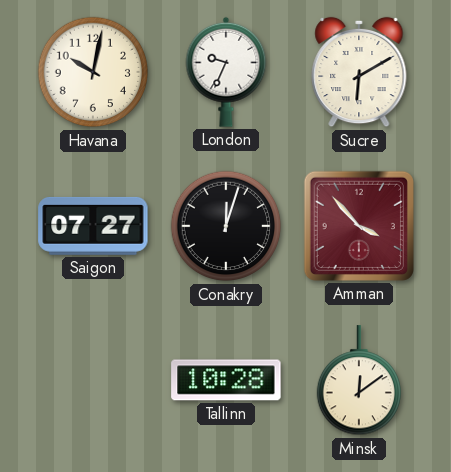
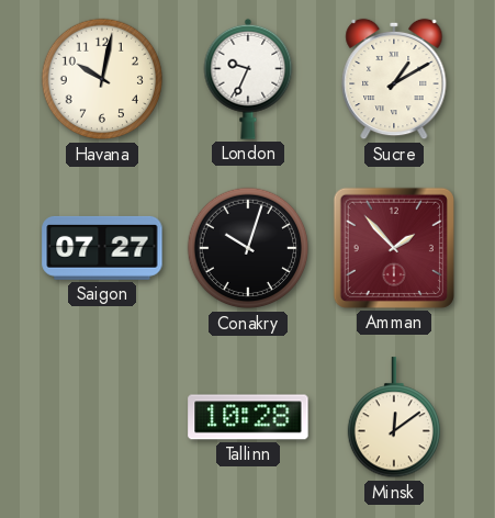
Sucre: 6:10 -> 1:10 (394, 79)
Conakry: 12:03 -> 10:03 (248, 248)
Amman: 3:53 -> 1:53 (394, 248)
